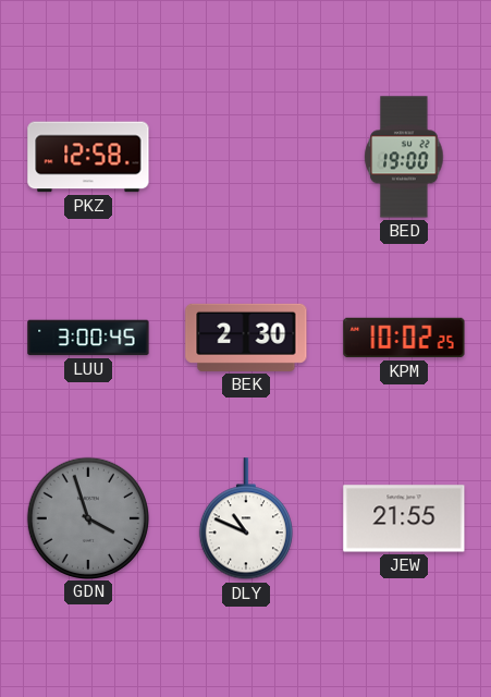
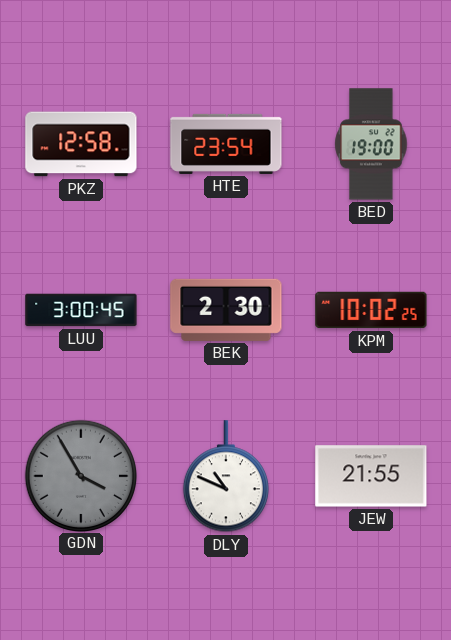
HTE: none -> 23:54 (226, 144)
GDN: 3:57 -> 3:55 (80, 475)
